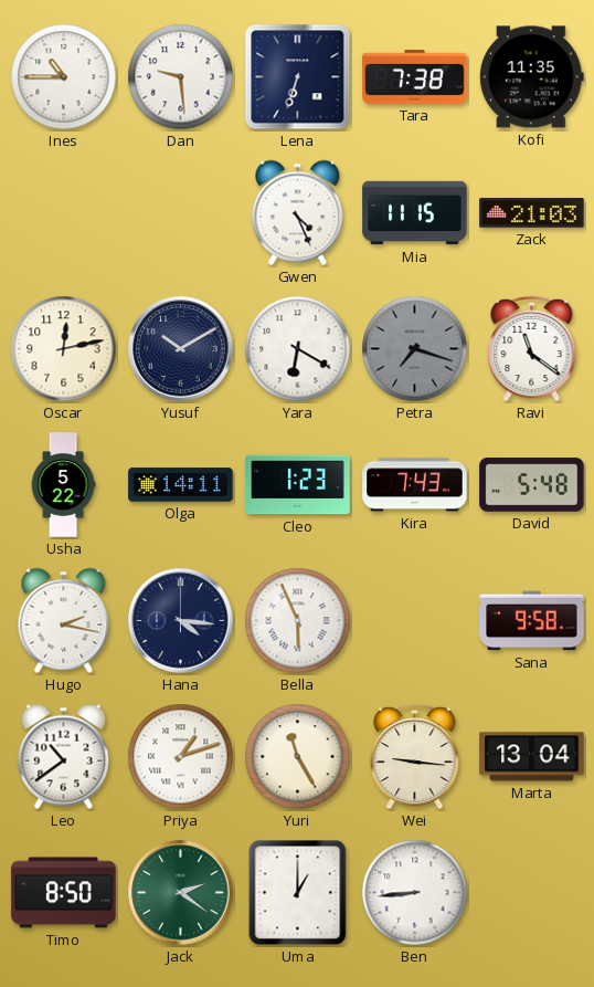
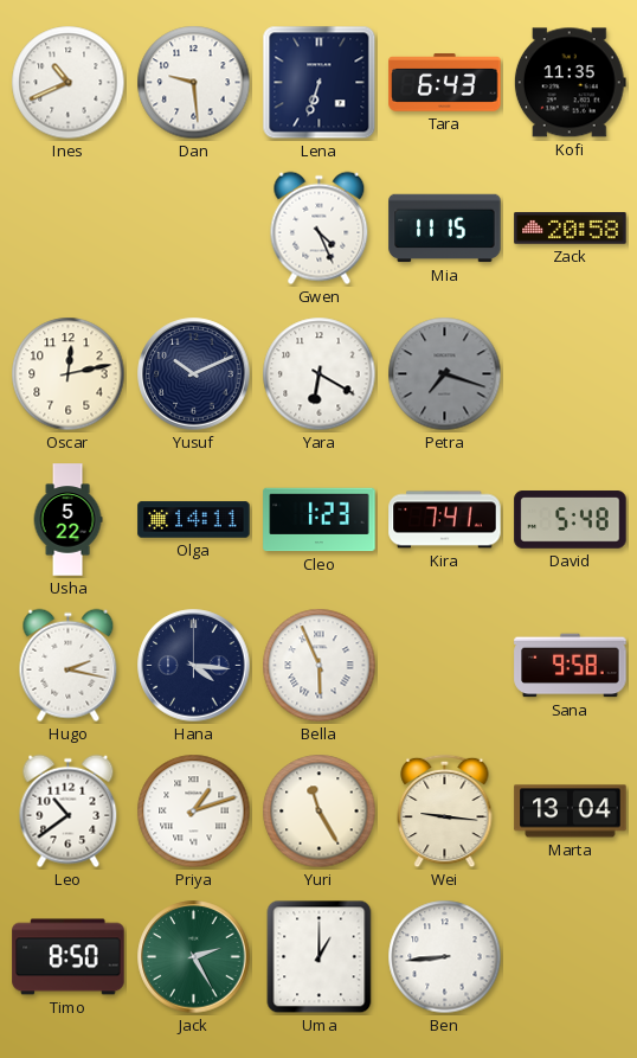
Ines: 10:45 -> 10:41 (69, 83)
Tara: 7:38 -> 6:43 (445, 83)
Zack: 21:03 -> 20:58 (571, 229)
Yusuf: 10:10 -> 10:11 (194, 374)
Ravi: 11:21 -> none (532, 349)
Kira: 7:43 -> 7:41 (445, 520)
Jack: 2:21 -> 2:25 (194, 957)
